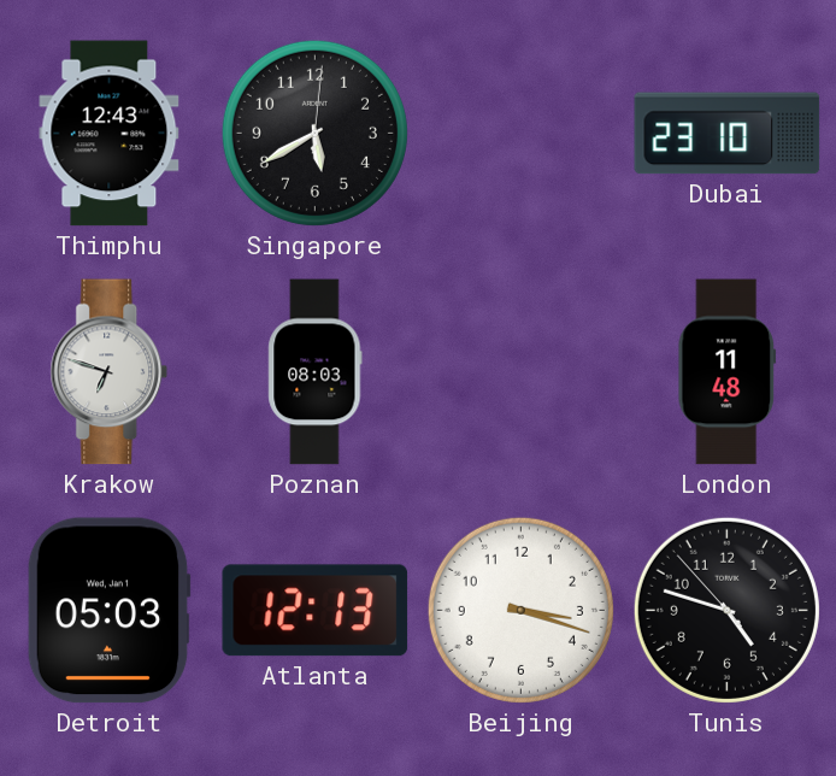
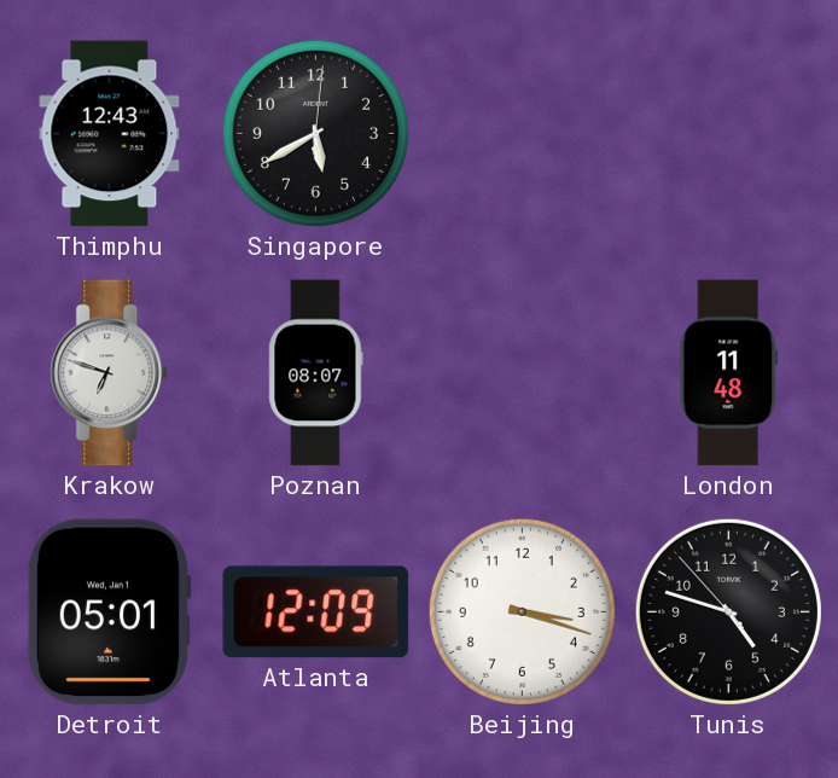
Dubai: 23:10 -> none (728, 134)
Poznan: 08:03 -> 08:07 (316, 373)
Detroit: 05:03 -> 05:01 (109, 612)
Atlanta: 12:13 -> 12:09 (316, 612)
